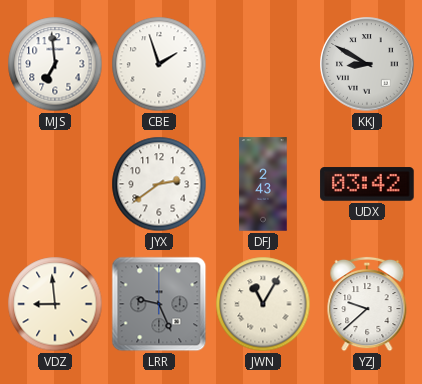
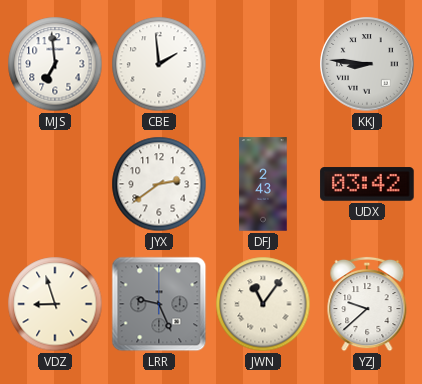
CBE: 1:57 -> 1:59 (159, 64)
KKJ: 8:50 -> 8:46 (367, 64)
VDZ: 8:59 -> 8:57 (55, 304)
JWN: 11:05 -> 11:06 (263, 304)
